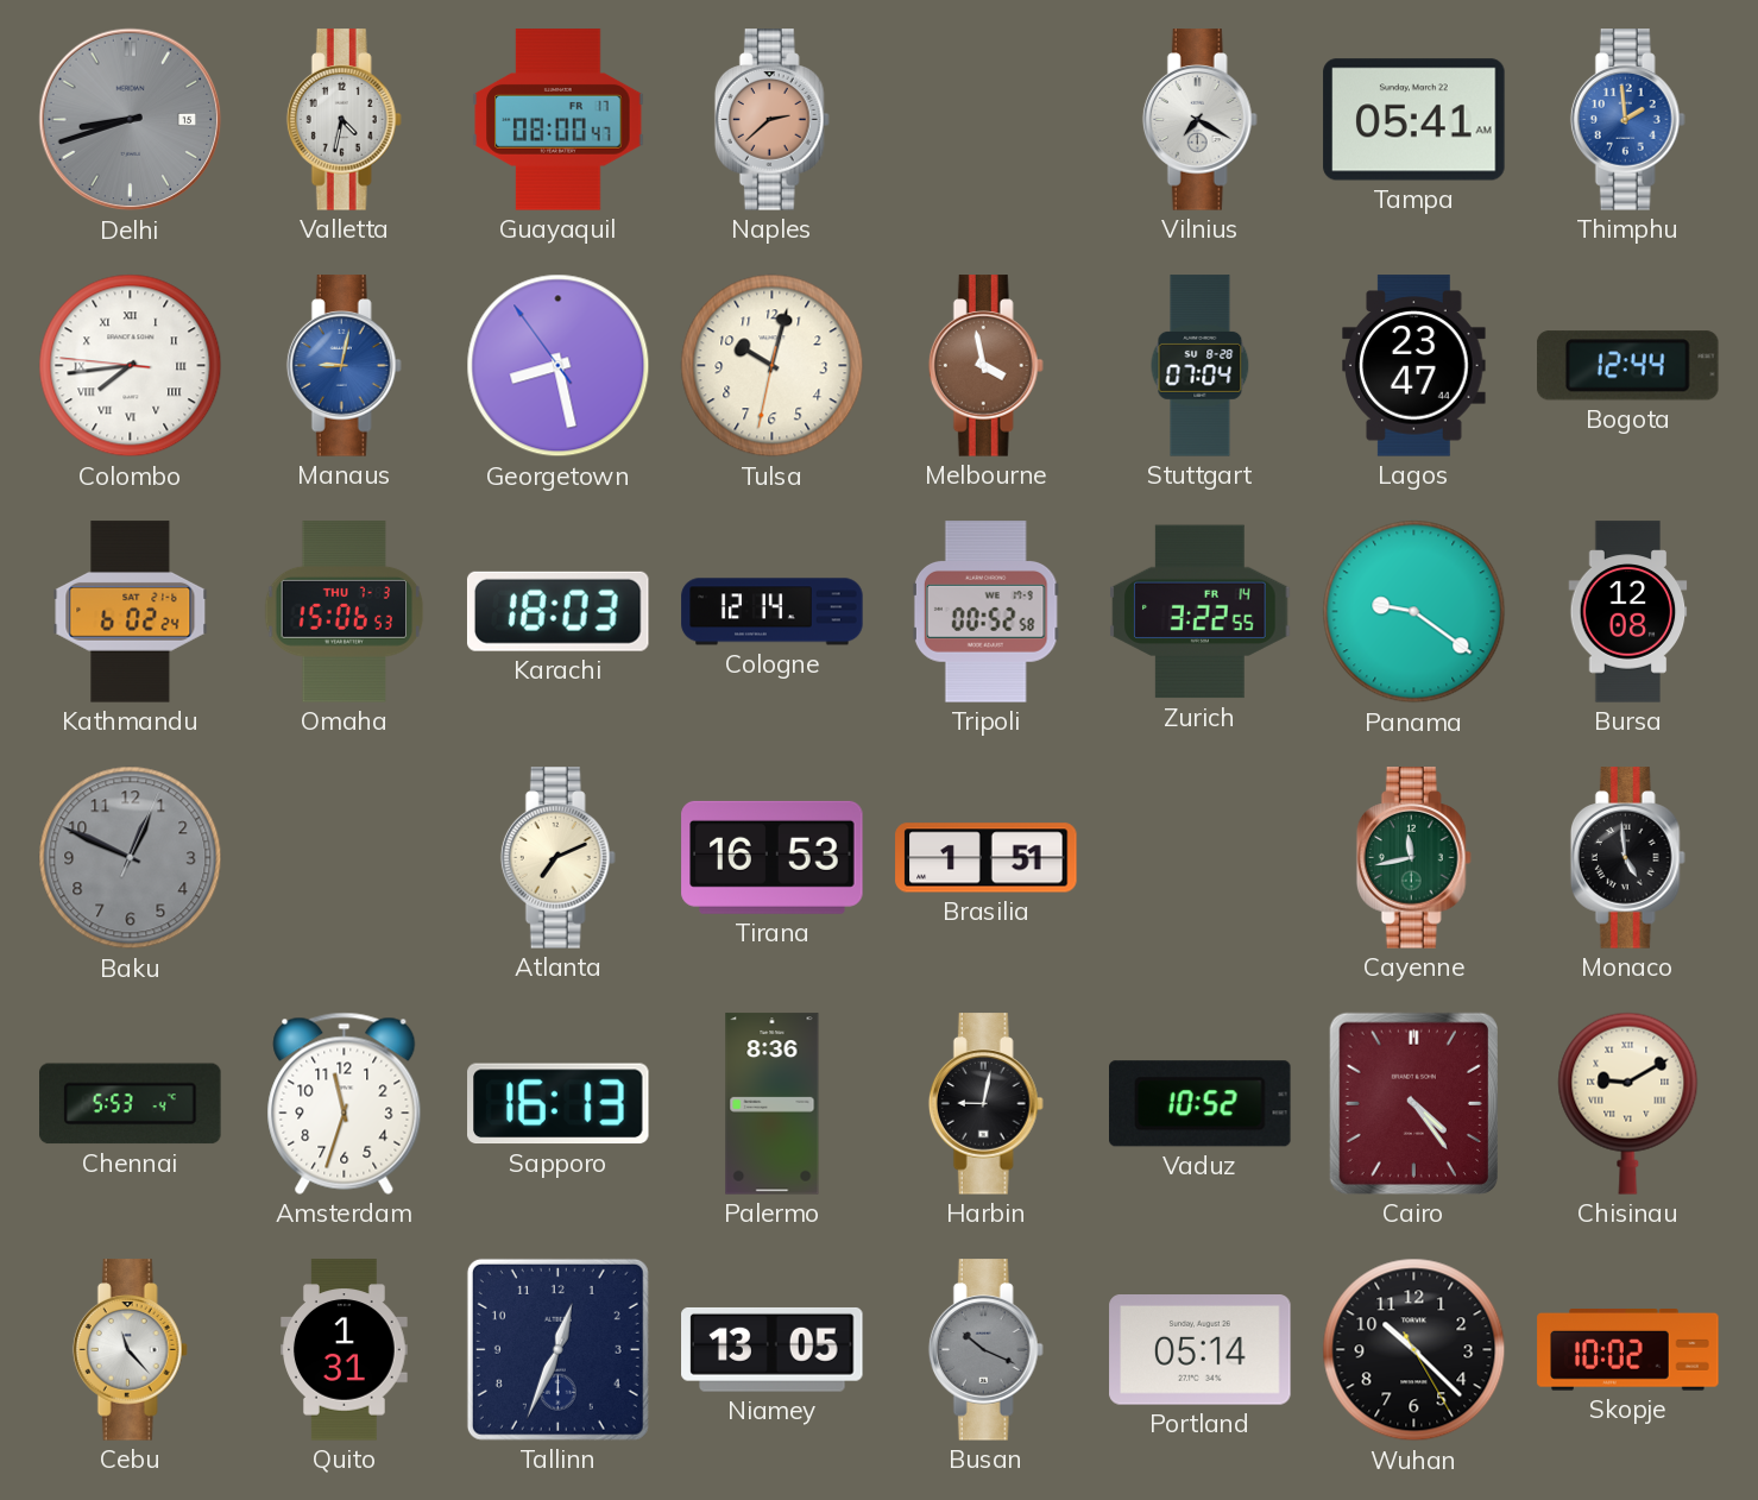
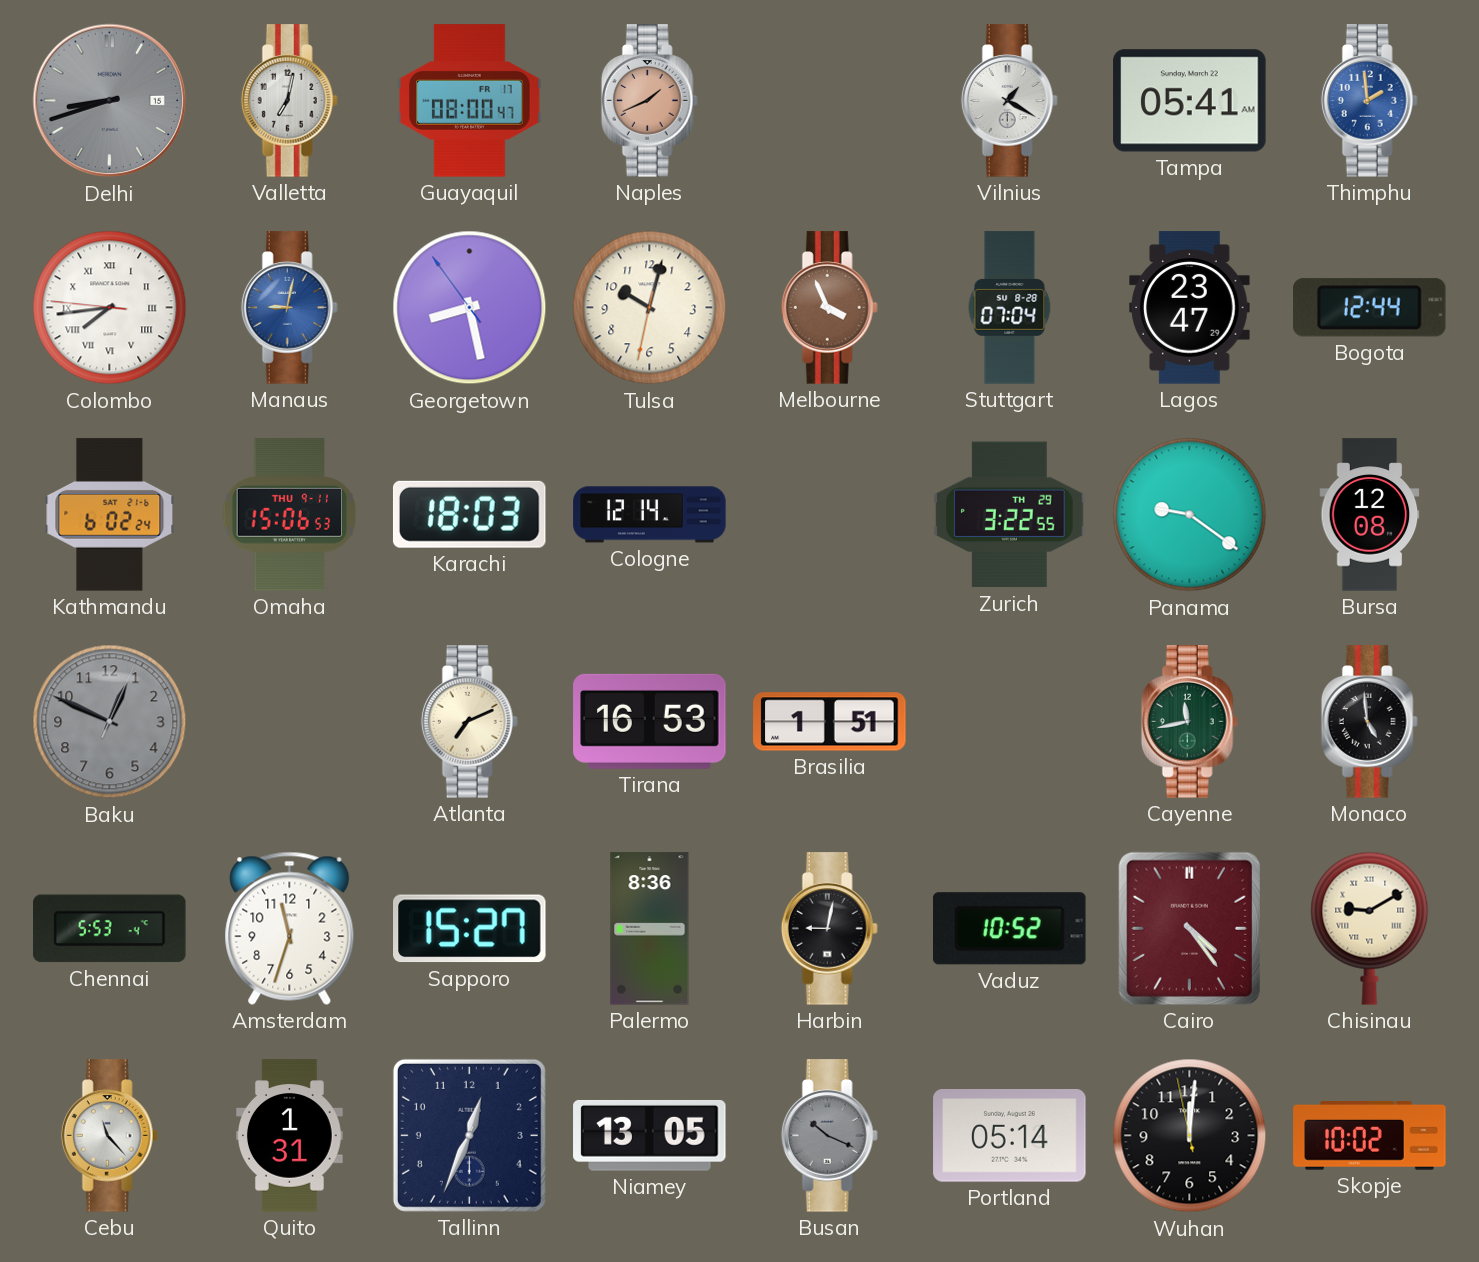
Valletta: 4:32 -> 7:02 (289, 101)
Naples: 2:38 -> 1:41 (649, 101)
Vilnius: 7:20 -> 1:20 (1009, 101)
Melbourne: 3:58 -> 3:56 (829, 308)
Lagos: 23:47:44 -> 23:47:29 (1190, 308)
Omaha date: THU 7-3 -> THU 9-11 (290, 515)
Tripoli: 00:52 -> none (985, 612)
Zurich date: FR 14 -> TH 29 (1010, 515)
Sapporo: 16:13 -> 15:27 (470, 929)
Wuhan: 10:22 -> 12:00 (1190, 1136)
